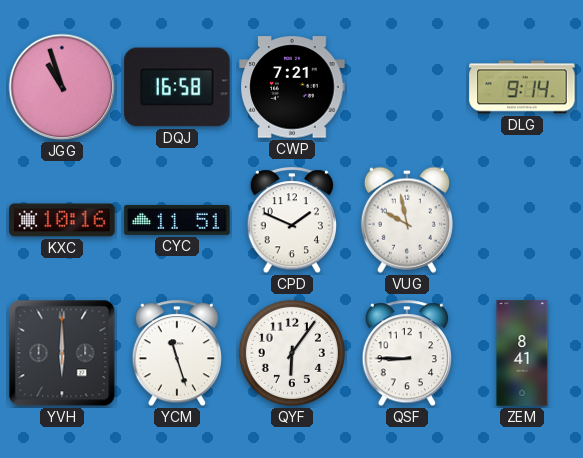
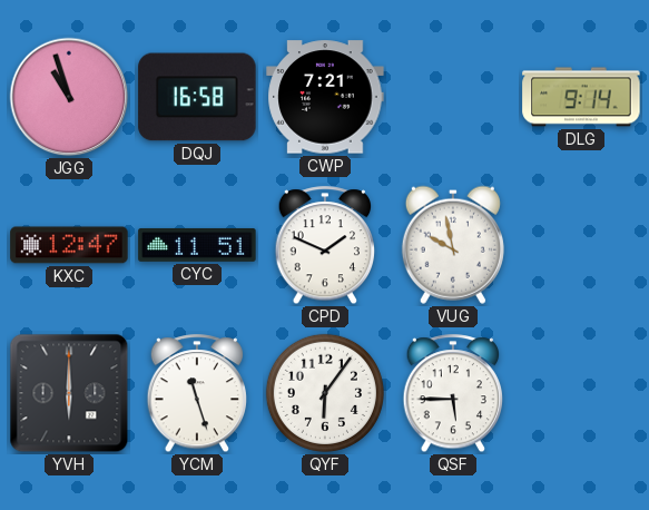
KXC: 10:16 -> 12:47 (69, 245)
QSF: 8:45 -> 5:45 (453, 394)
ZEM: 8:41 -> none (522, 353)
